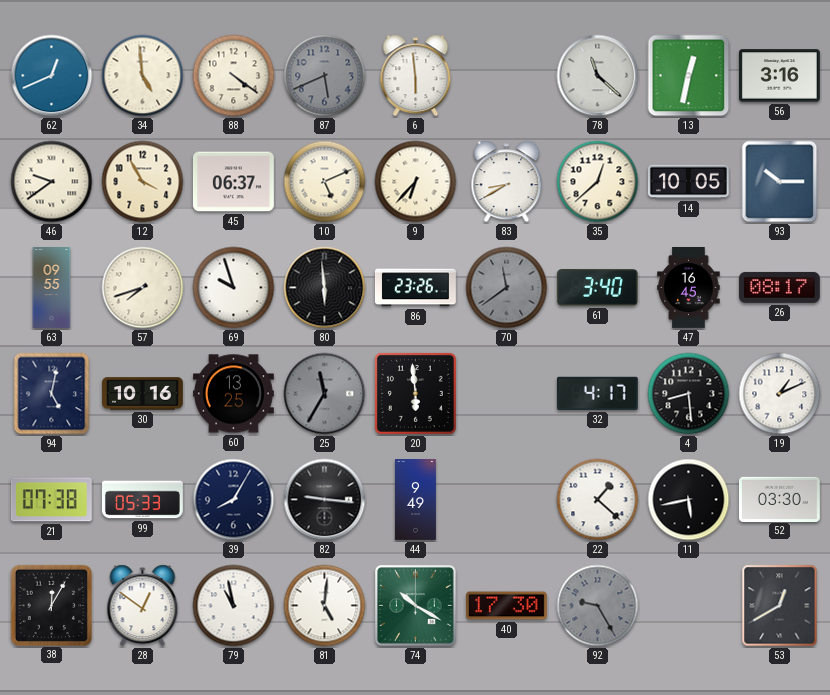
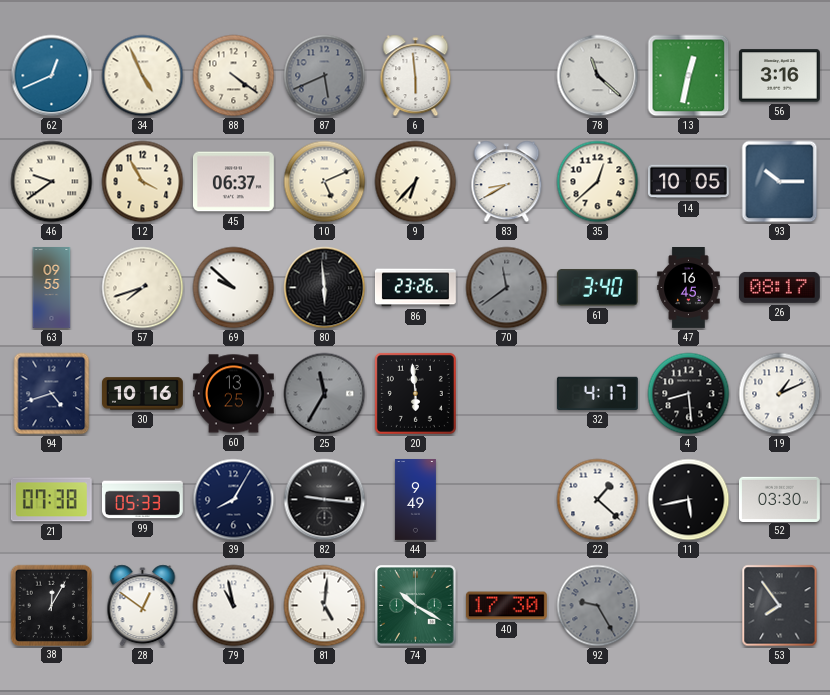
34: 4:59 -> 4:56 (143, 76)
69: 9:57 -> 9:52 (234, 288)
94: 5:02 -> 4:42 (52, 394)
53: 12:40 -> 7:54 (780, 606)
